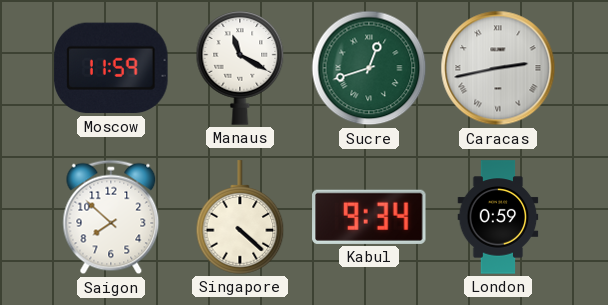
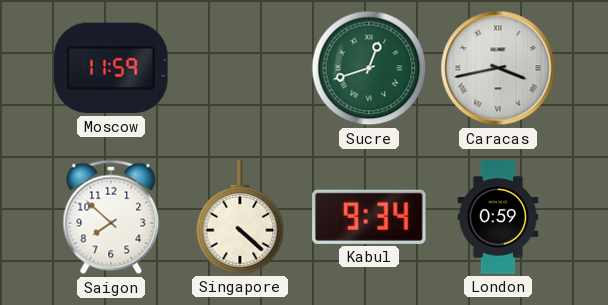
Manaus: 11:20 -> none (240, 68)
Caracas: 2:43 -> 3:43 (498, 68)
